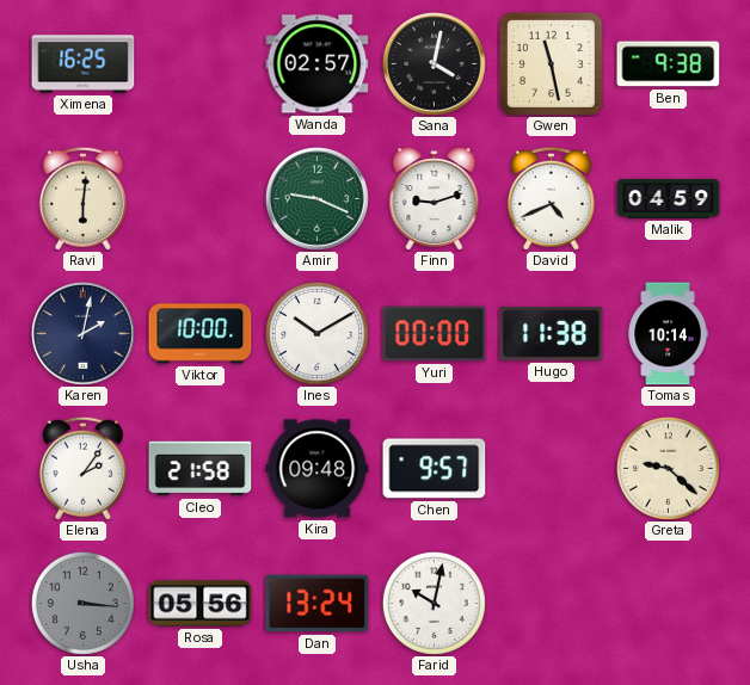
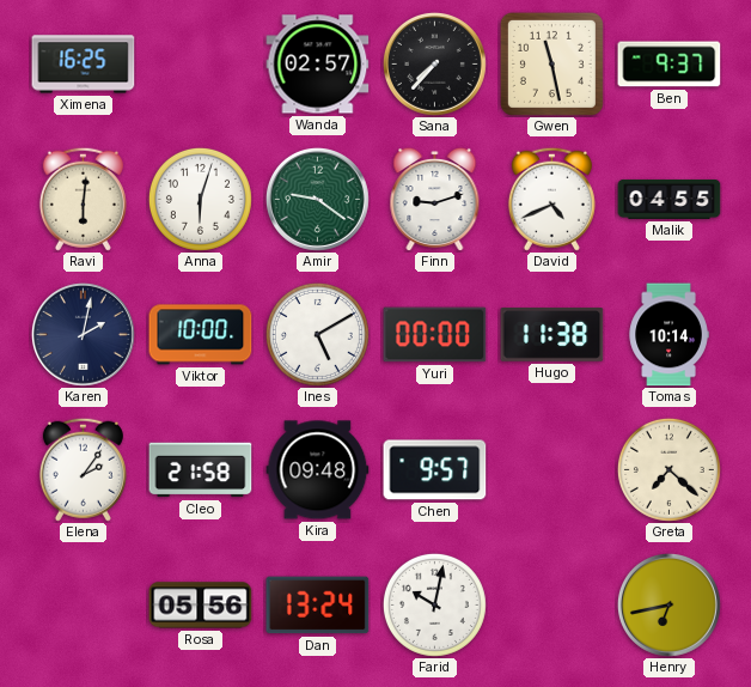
Sana: 4:02 -> 7:37 (434, 63)
Ben: 9:38 -> 9:37 (670, 65)
Anna: none -> 6:03 (200, 199)
Amir: 9:19 -> 9:21 (317, 199)
Malik: 04:59 -> 04:55 (670, 199)
Ines: 10:10 -> 5:10 (317, 334)
Greta: 9:22 -> 7:22 (668, 469)
Usha: 3:16 -> none (82, 603)
Henry: none -> 6:43 (668, 604)
